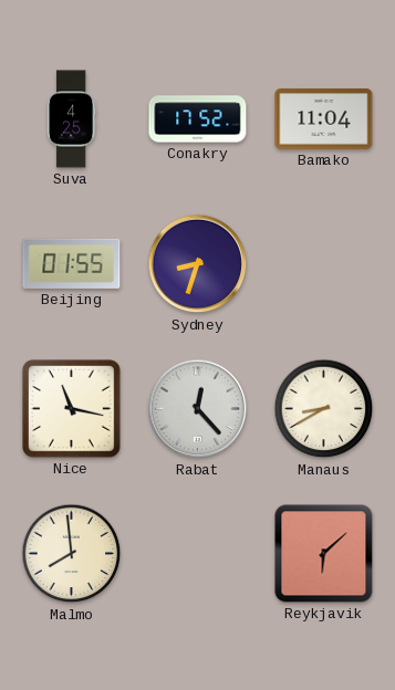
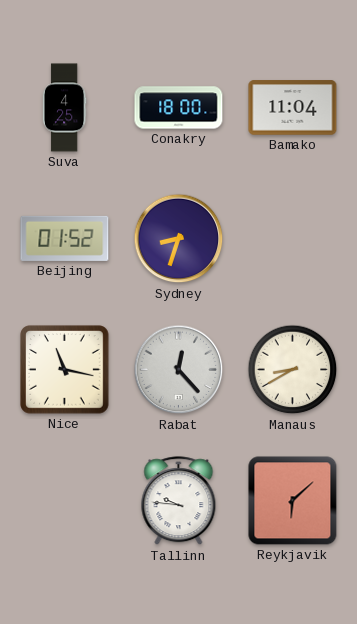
Conakry: 17:52 -> 18:00 (179, 108)
Beijing: 01:55 -> 01:52 (65, 238)
Malmo: 7:59 -> none (72, 554)
Tallinn: none -> 9:46 (179, 501)
